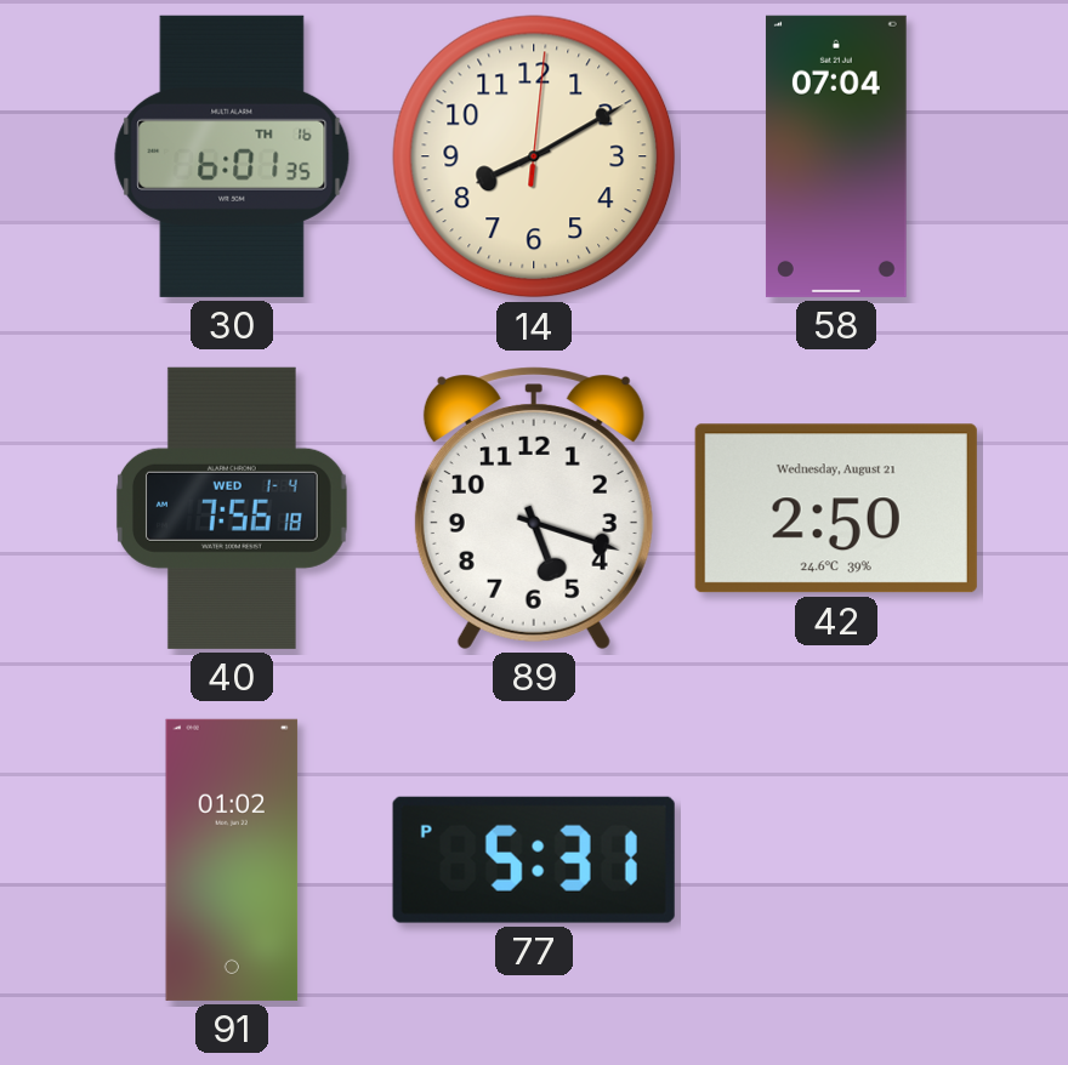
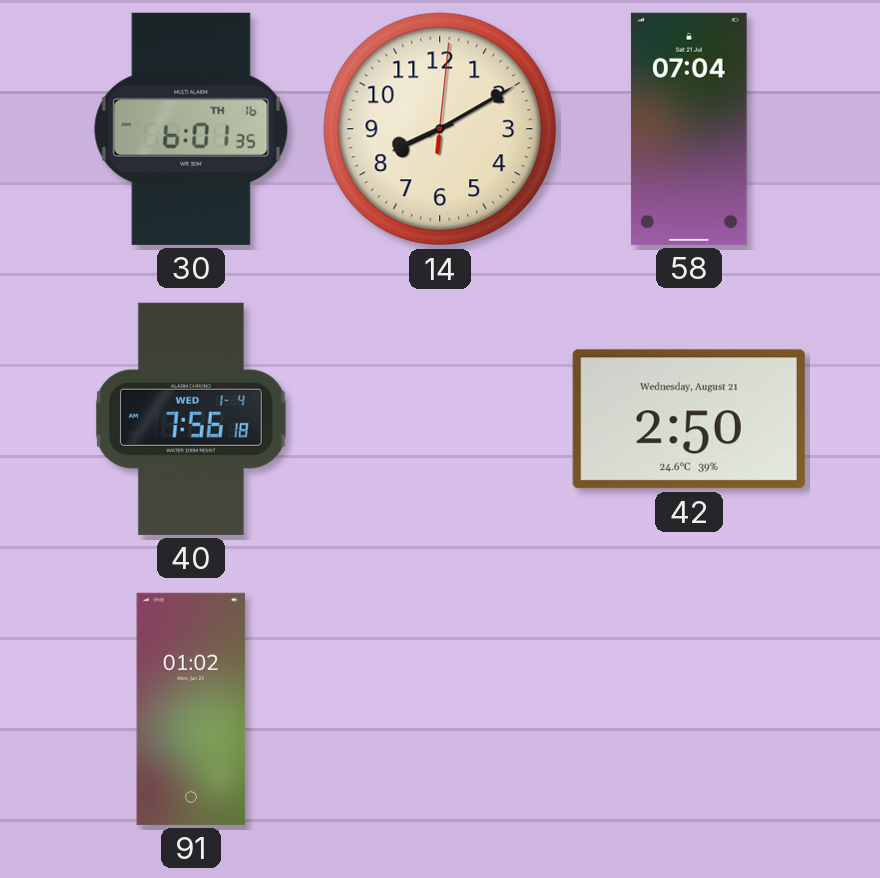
89: 5:18 -> none (534, 508)
77: 5:31 -> none (534, 860)
